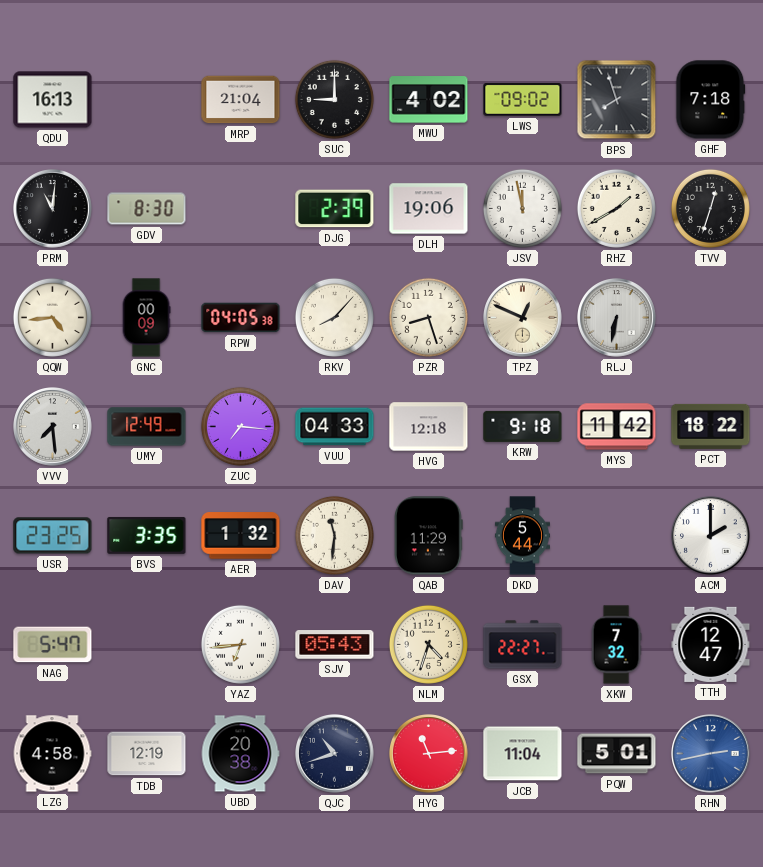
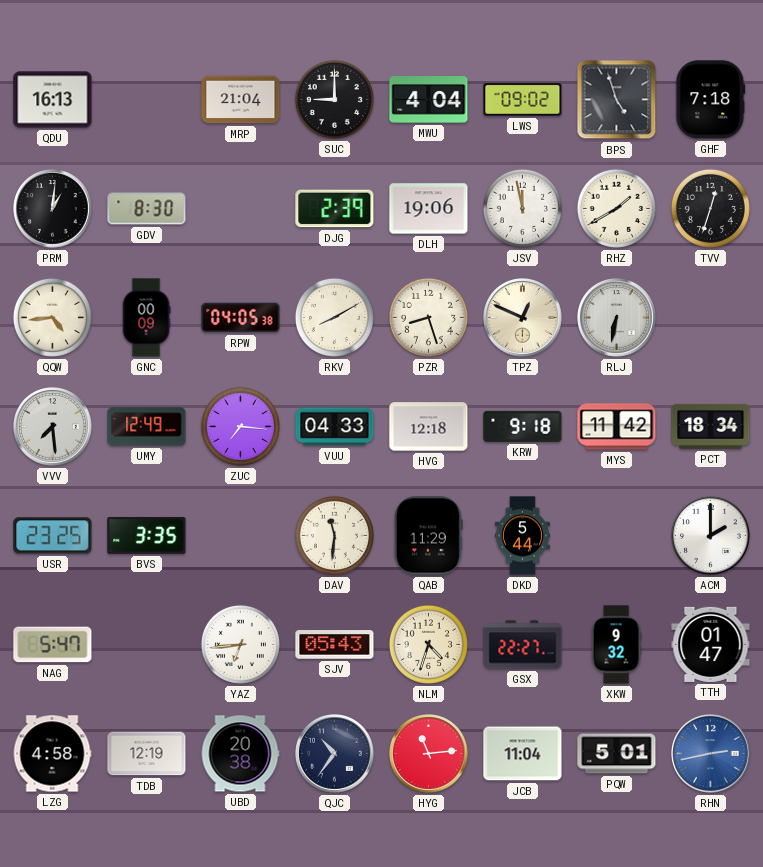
MWU: 4:02 -> 4:04 (429, 100)
BPS: 7:57 -> 4:57 (617, 100)
PRM: 11:01 -> 1:01 (53, 209)
RKV: 8:07 -> 8:10 (334, 317)
PCT: 18:22 -> 18:34 (711, 426)
AER: 1:32 -> none (241, 536)
XKW: 7:32 -> 9:32 (616, 645)
TTH: 12:47 -> 01:47 (711, 644)
QJC: 10:42 -> 10:36 (335, 754)
